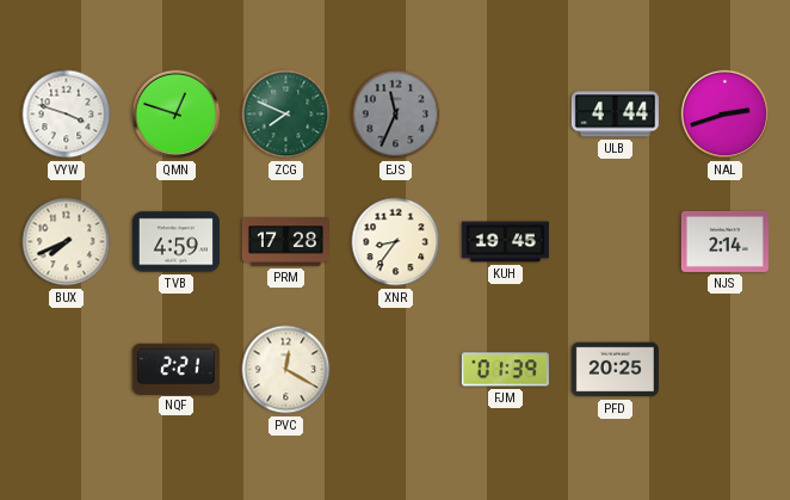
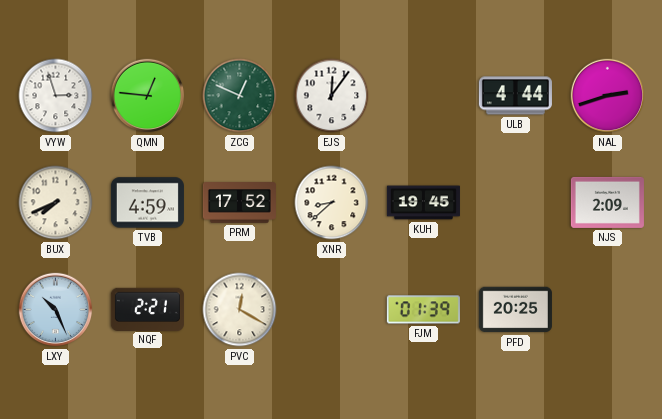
VYW: 3:48 -> 2:57 (56, 96)
QMN: 12:48 -> 12:46 (148, 96)
ZCG: 7:49 -> 12:49 (240, 96)
EJS: 11:34 -> 12:06 (332, 96)
EJS dial: grey -> white (332, 96)
PRM: 17:28 -> 17:52 (239, 203)
XNR: 8:36 -> 8:38 (332, 203)
NJS: 2:14 -> 2:09 (607, 202)
LXY: none -> 10:26 (56, 310)
